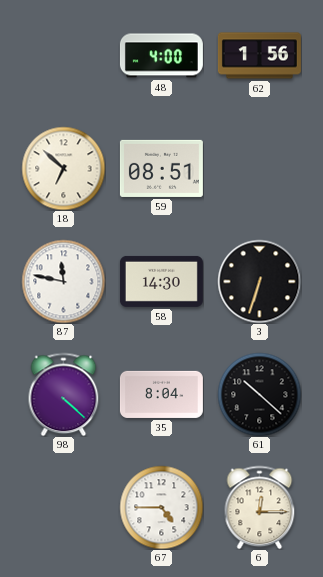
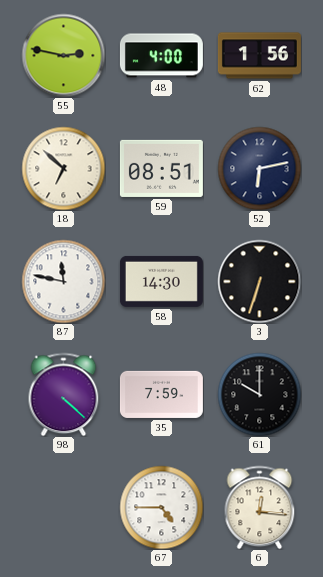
55: none -> 2:47 (63, 55)
52: none -> 6:13 (259, 168)
35: 8:04 -> 7:59 (161, 394)
61: 10:22 -> 10:00 (259, 394)
6: 12:15 -> 12:16 (260, 507)
